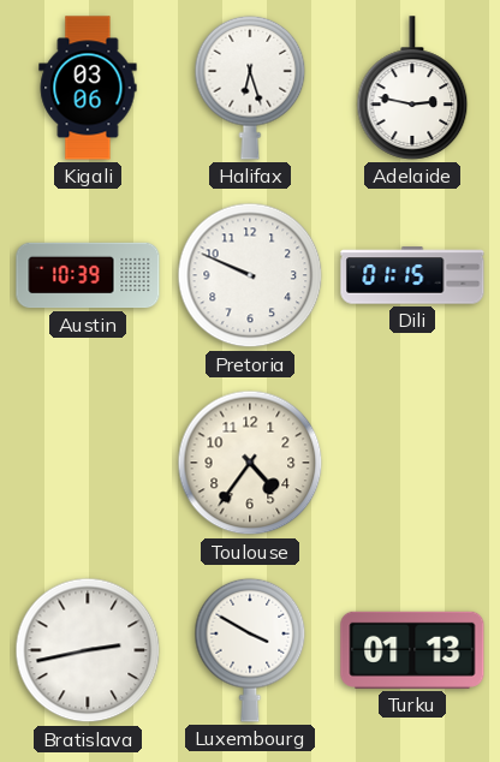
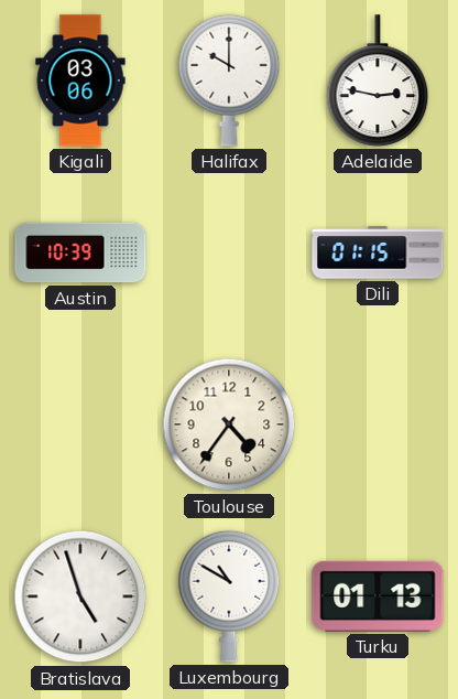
Halifax: 6:27 -> 10:00 (229, 80)
Pretoria: 9:49 -> none (250, 275)
Bratislava: 2:43 -> 4:57 (80, 596)
Luxembourg: 3:50 -> 10:50 (229, 596)
